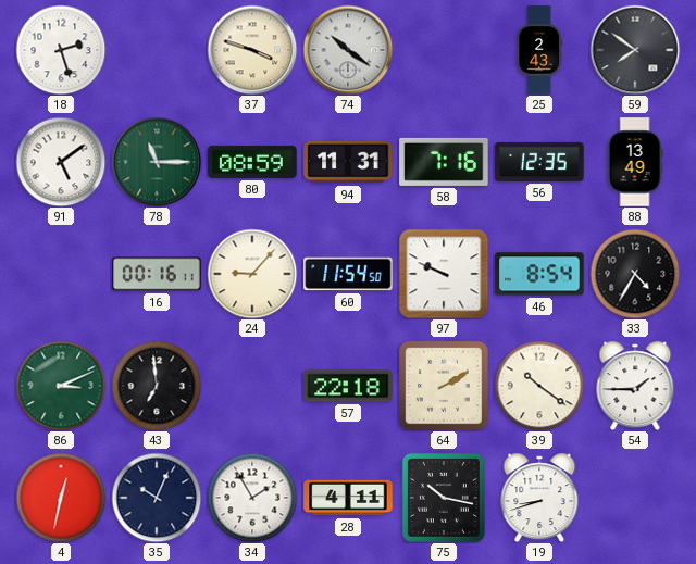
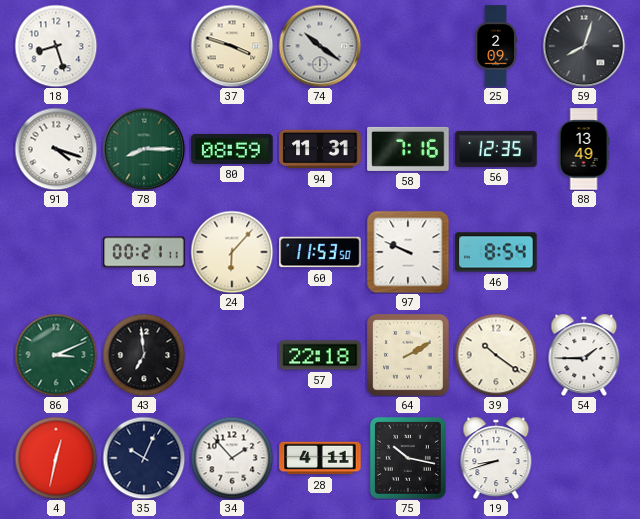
18: 2:27 -> 8:27 (56, 46)
25: 2:43 -> 2:09 (495, 46)
59: 7:51 -> 8:03 (584, 46)
91: 5:09 -> 4:18 (56, 149)
78: 11:15 -> 8:15 (144, 149)
16: 00:16 -> 00:21 (144, 252)
24: 9:07 -> 6:07 (232, 252)
60: 11:54 -> 11:53 (320, 252)
33: 4:35 -> none (635, 274)
34: 1:55 -> 1:53 (232, 458)
